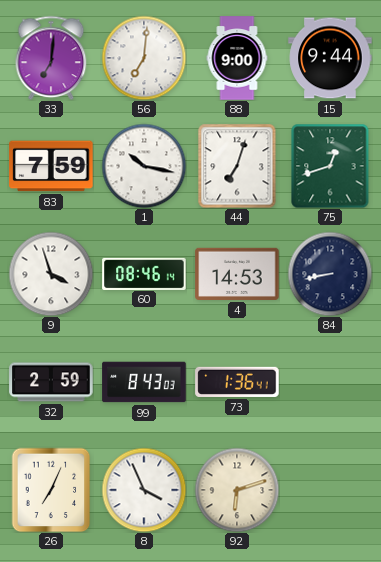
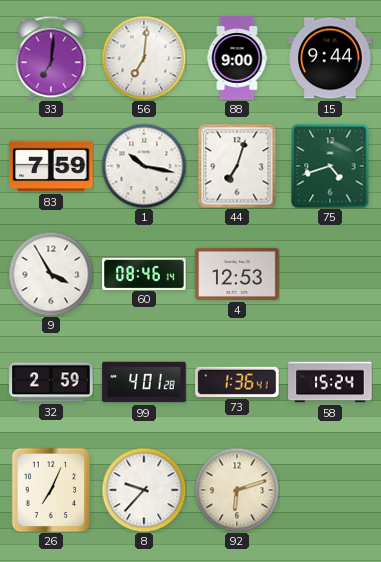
75: 12:42 -> 4:42 (330, 166)
9: 3:57 -> 3:55 (51, 274)
4: 14:53 -> 12:53 (237, 274)
84: 8:43 -> none (330, 274)
99: 8:43 -> 4:01 (144, 382)
58: none -> 15:24 (330, 382)
8: 3:56 -> 9:37 (144, 490)
